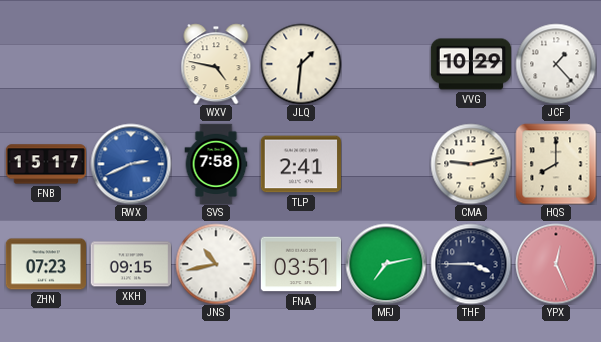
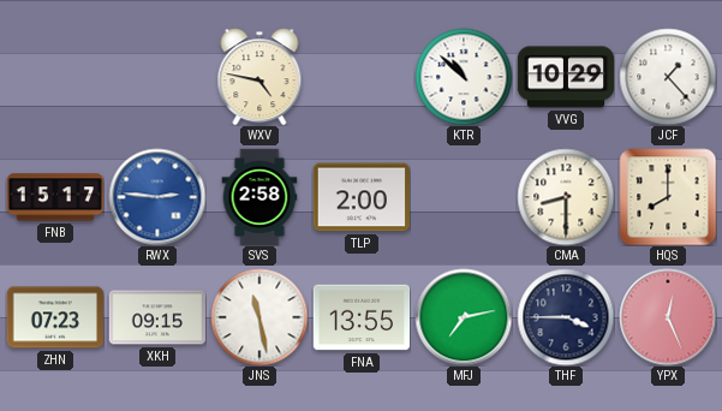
JLQ: 1:31 -> none (301, 64)
KTR: none -> 10:52 (464, 77)
RWX: 2:41 -> 2:46 (157, 197)
SVS: 7:58 -> 2:58 (259, 197)
TLP: 2:41 -> 2:00 (360, 197)
CMA: 9:13 -> 8:30 (566, 197)
JNS: 10:43 -> 11:28 (259, 317)
FNA: 03:51 -> 13:55 (362, 317)
